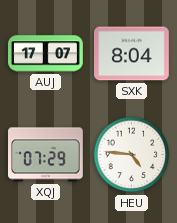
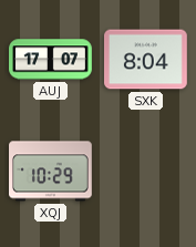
XQJ: 07:29 -> 10:29 (51, 172)
HEU: 4:46 -> none (132, 155)
